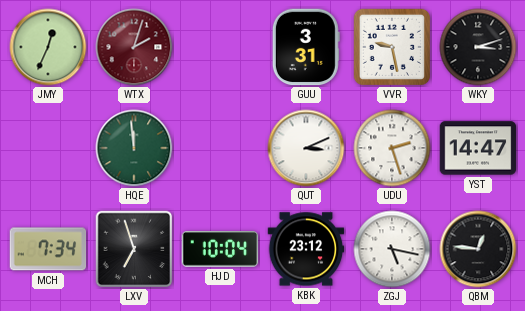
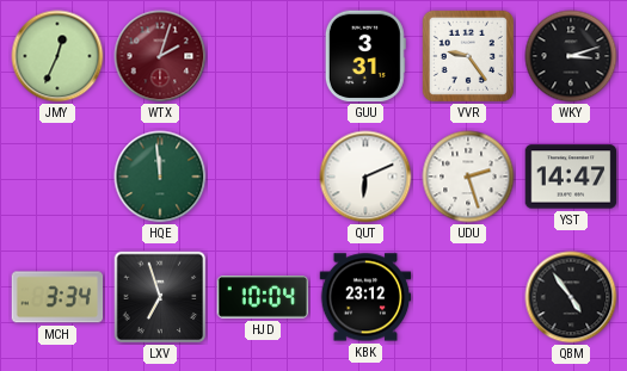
VVR: 9:28 -> 9:24 (468, 56)
QUT: 3:11 -> 6:11 (365, 177)
MCH: 7:34 -> 3:34 (57, 297)
ZGJ: 5:17 -> none (392, 249)
QBM: 12:46 -> 4:54 (571, 297)
